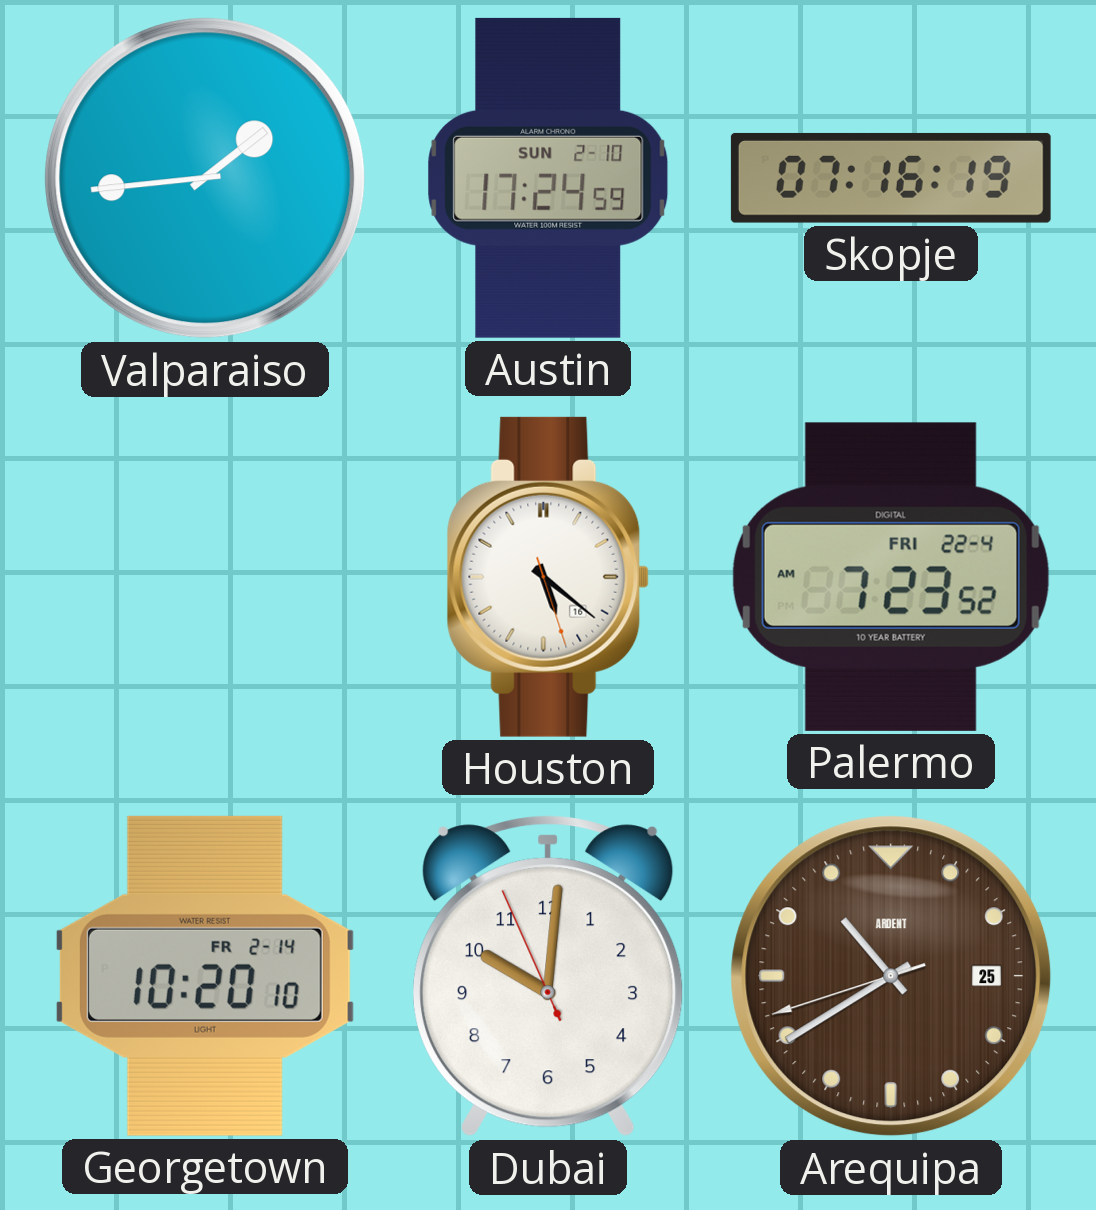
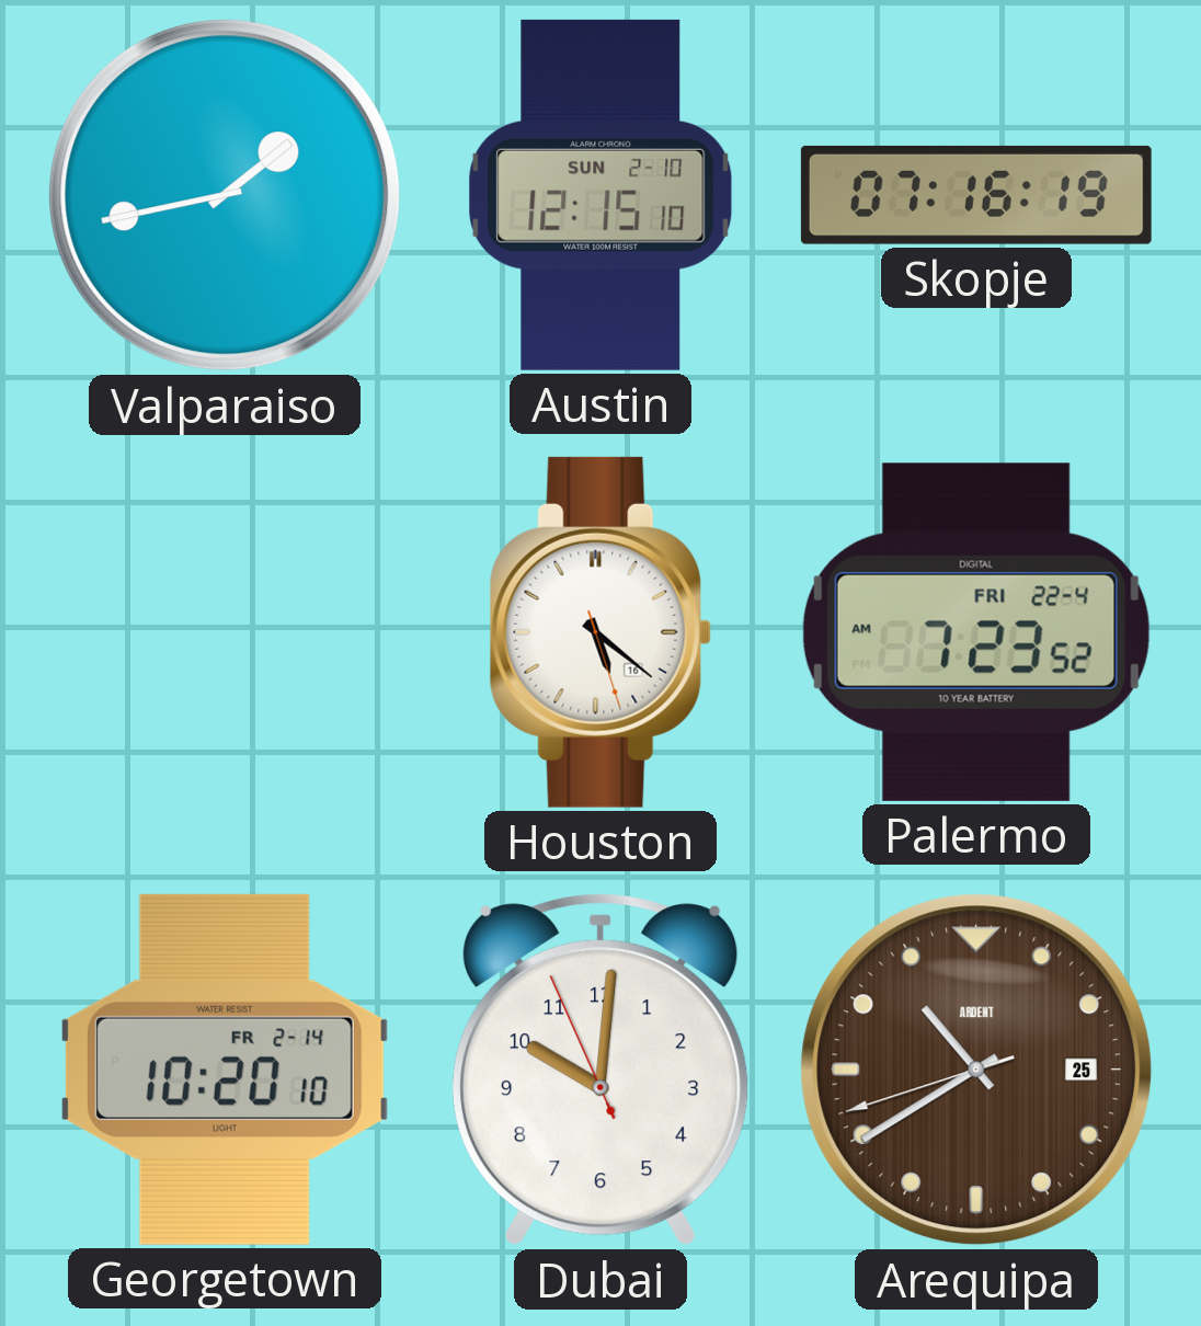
Valparaiso: 1:44 -> 1:43 (225, 195)
Austin: 17:24 -> 12:15 (600, 195)
